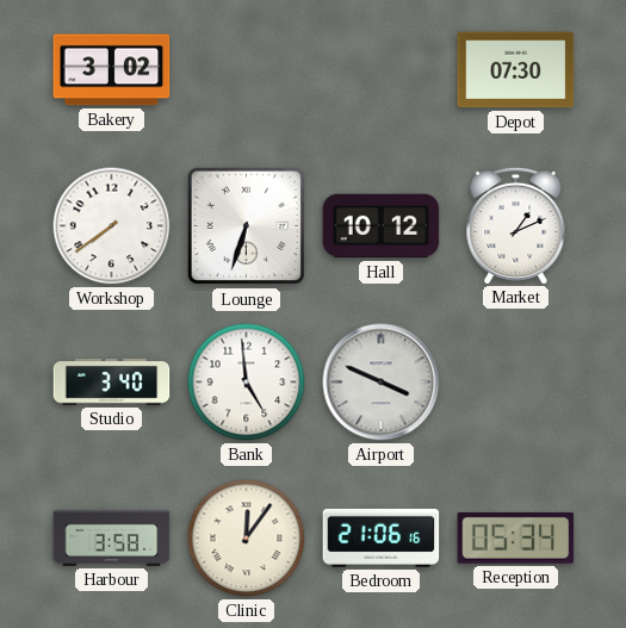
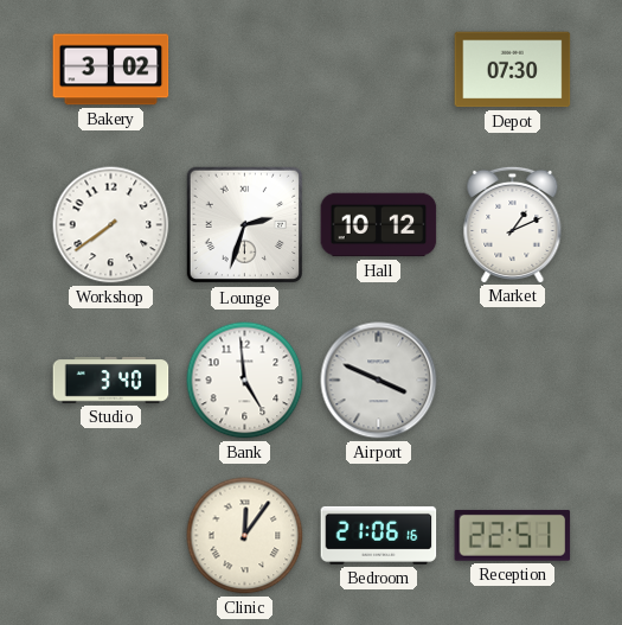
Lounge: 6:33 -> 2:33 (245, 225)
Harbour: 3:58 -> none (112, 537)
Reception: 05:34 -> 22:51 (513, 535)
